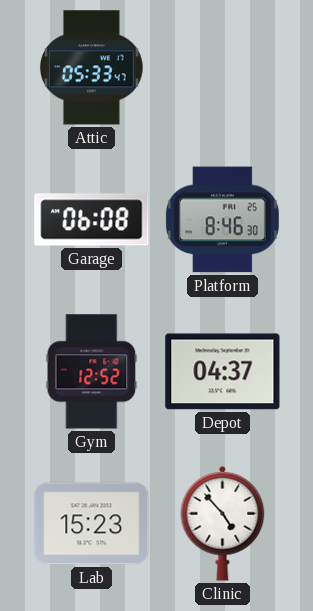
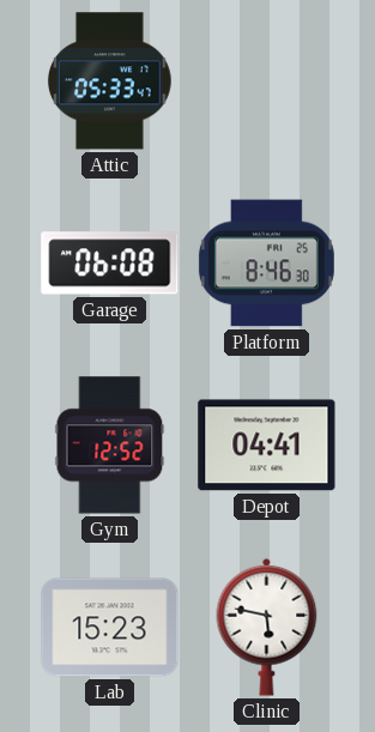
Depot: 04:37 -> 04:41 (267, 446)
Clinic: 4:53 -> 5:47 (267, 627)
